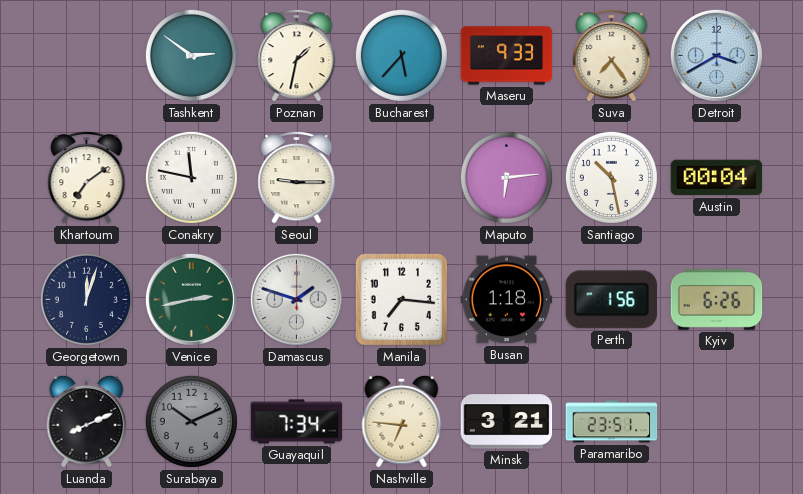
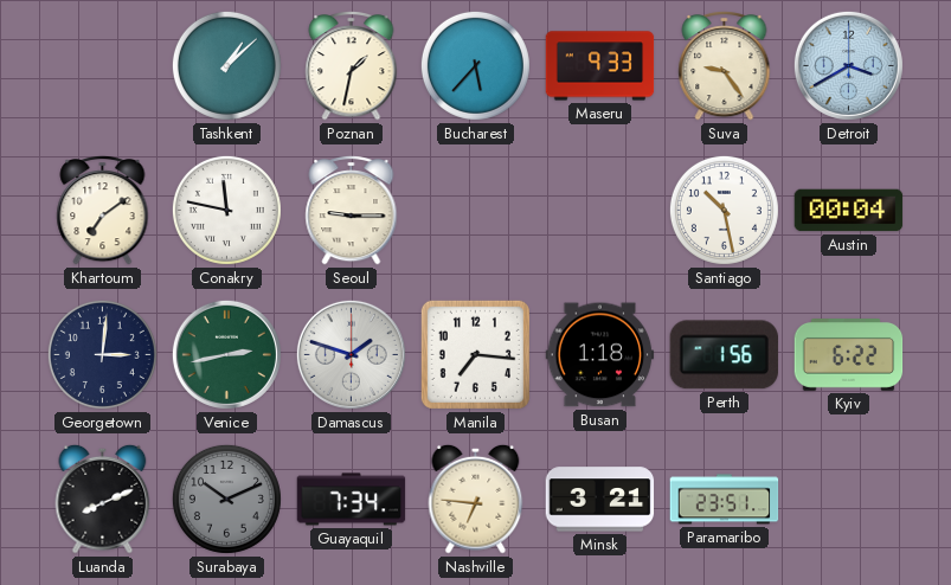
Tashkent: 2:51 -> 1:08 (226, 65)
Suva: 7:24 -> 9:24 (725, 66)
Maputo: 6:14 -> none (506, 177)
Georgetown: 12:03 -> 3:01 (102, 354)
Kyiv: 6:26 -> 6:22 (849, 355)
